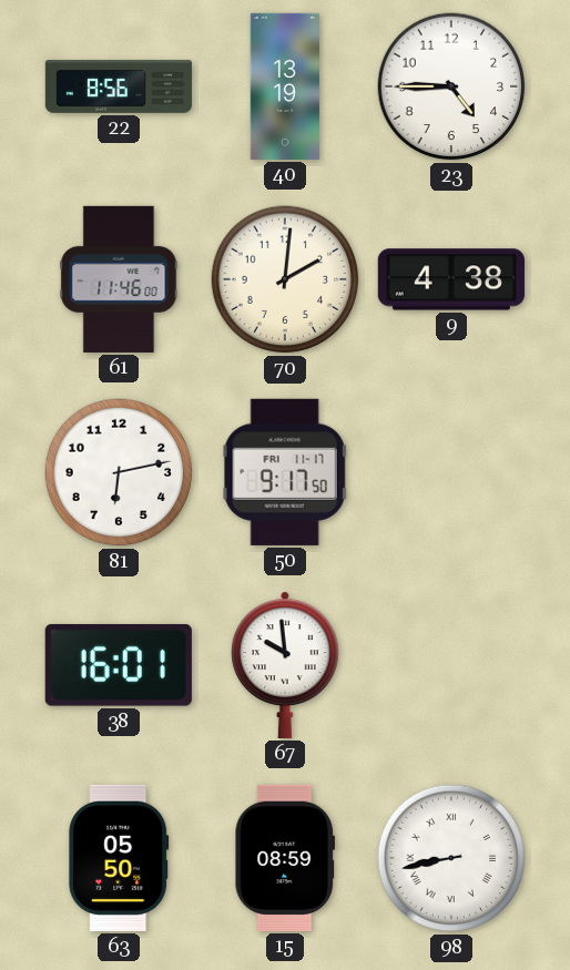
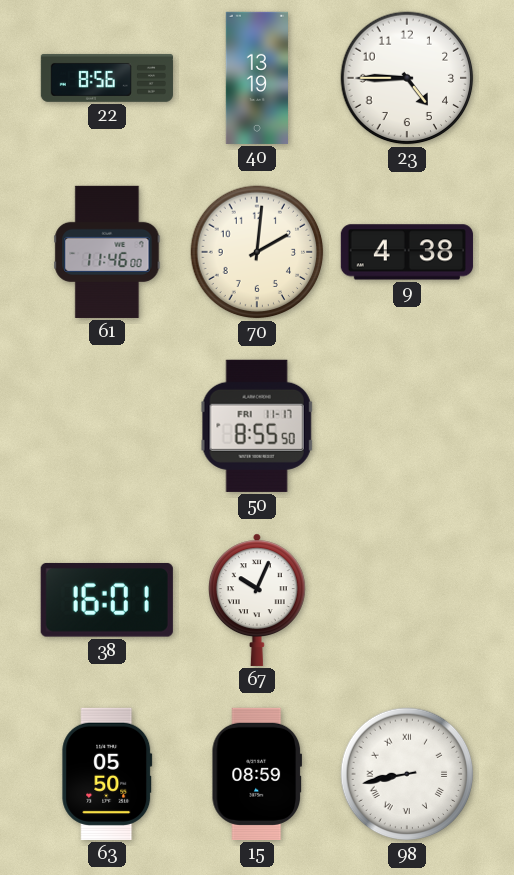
81: 6:13 -> none (119, 472)
50: 9:17 -> 8:55 (257, 426)
67: 9:59 -> 10:04 (257, 600)
